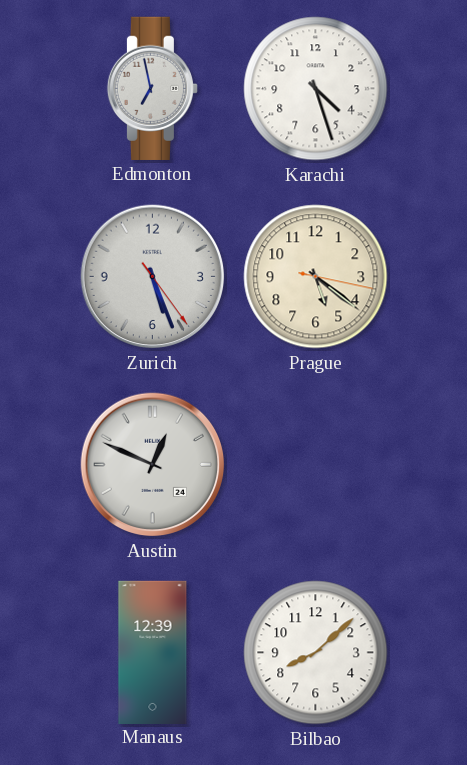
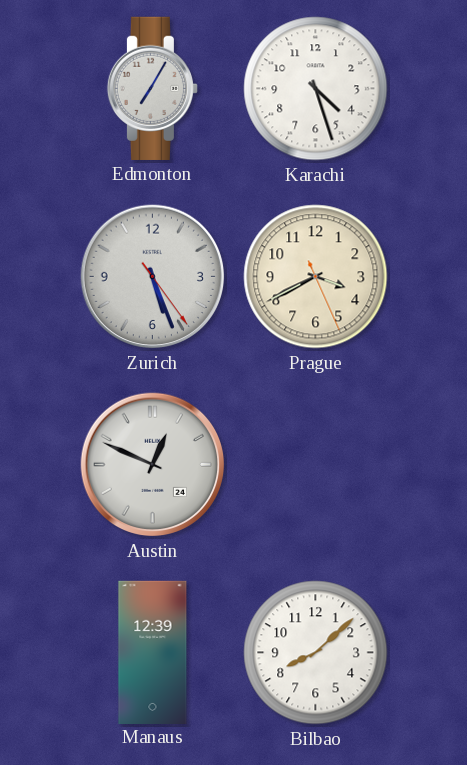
Edmonton: 6:58 -> 7:05 (152, 88)
Prague: 5:21 -> 3:40 (316, 277)
